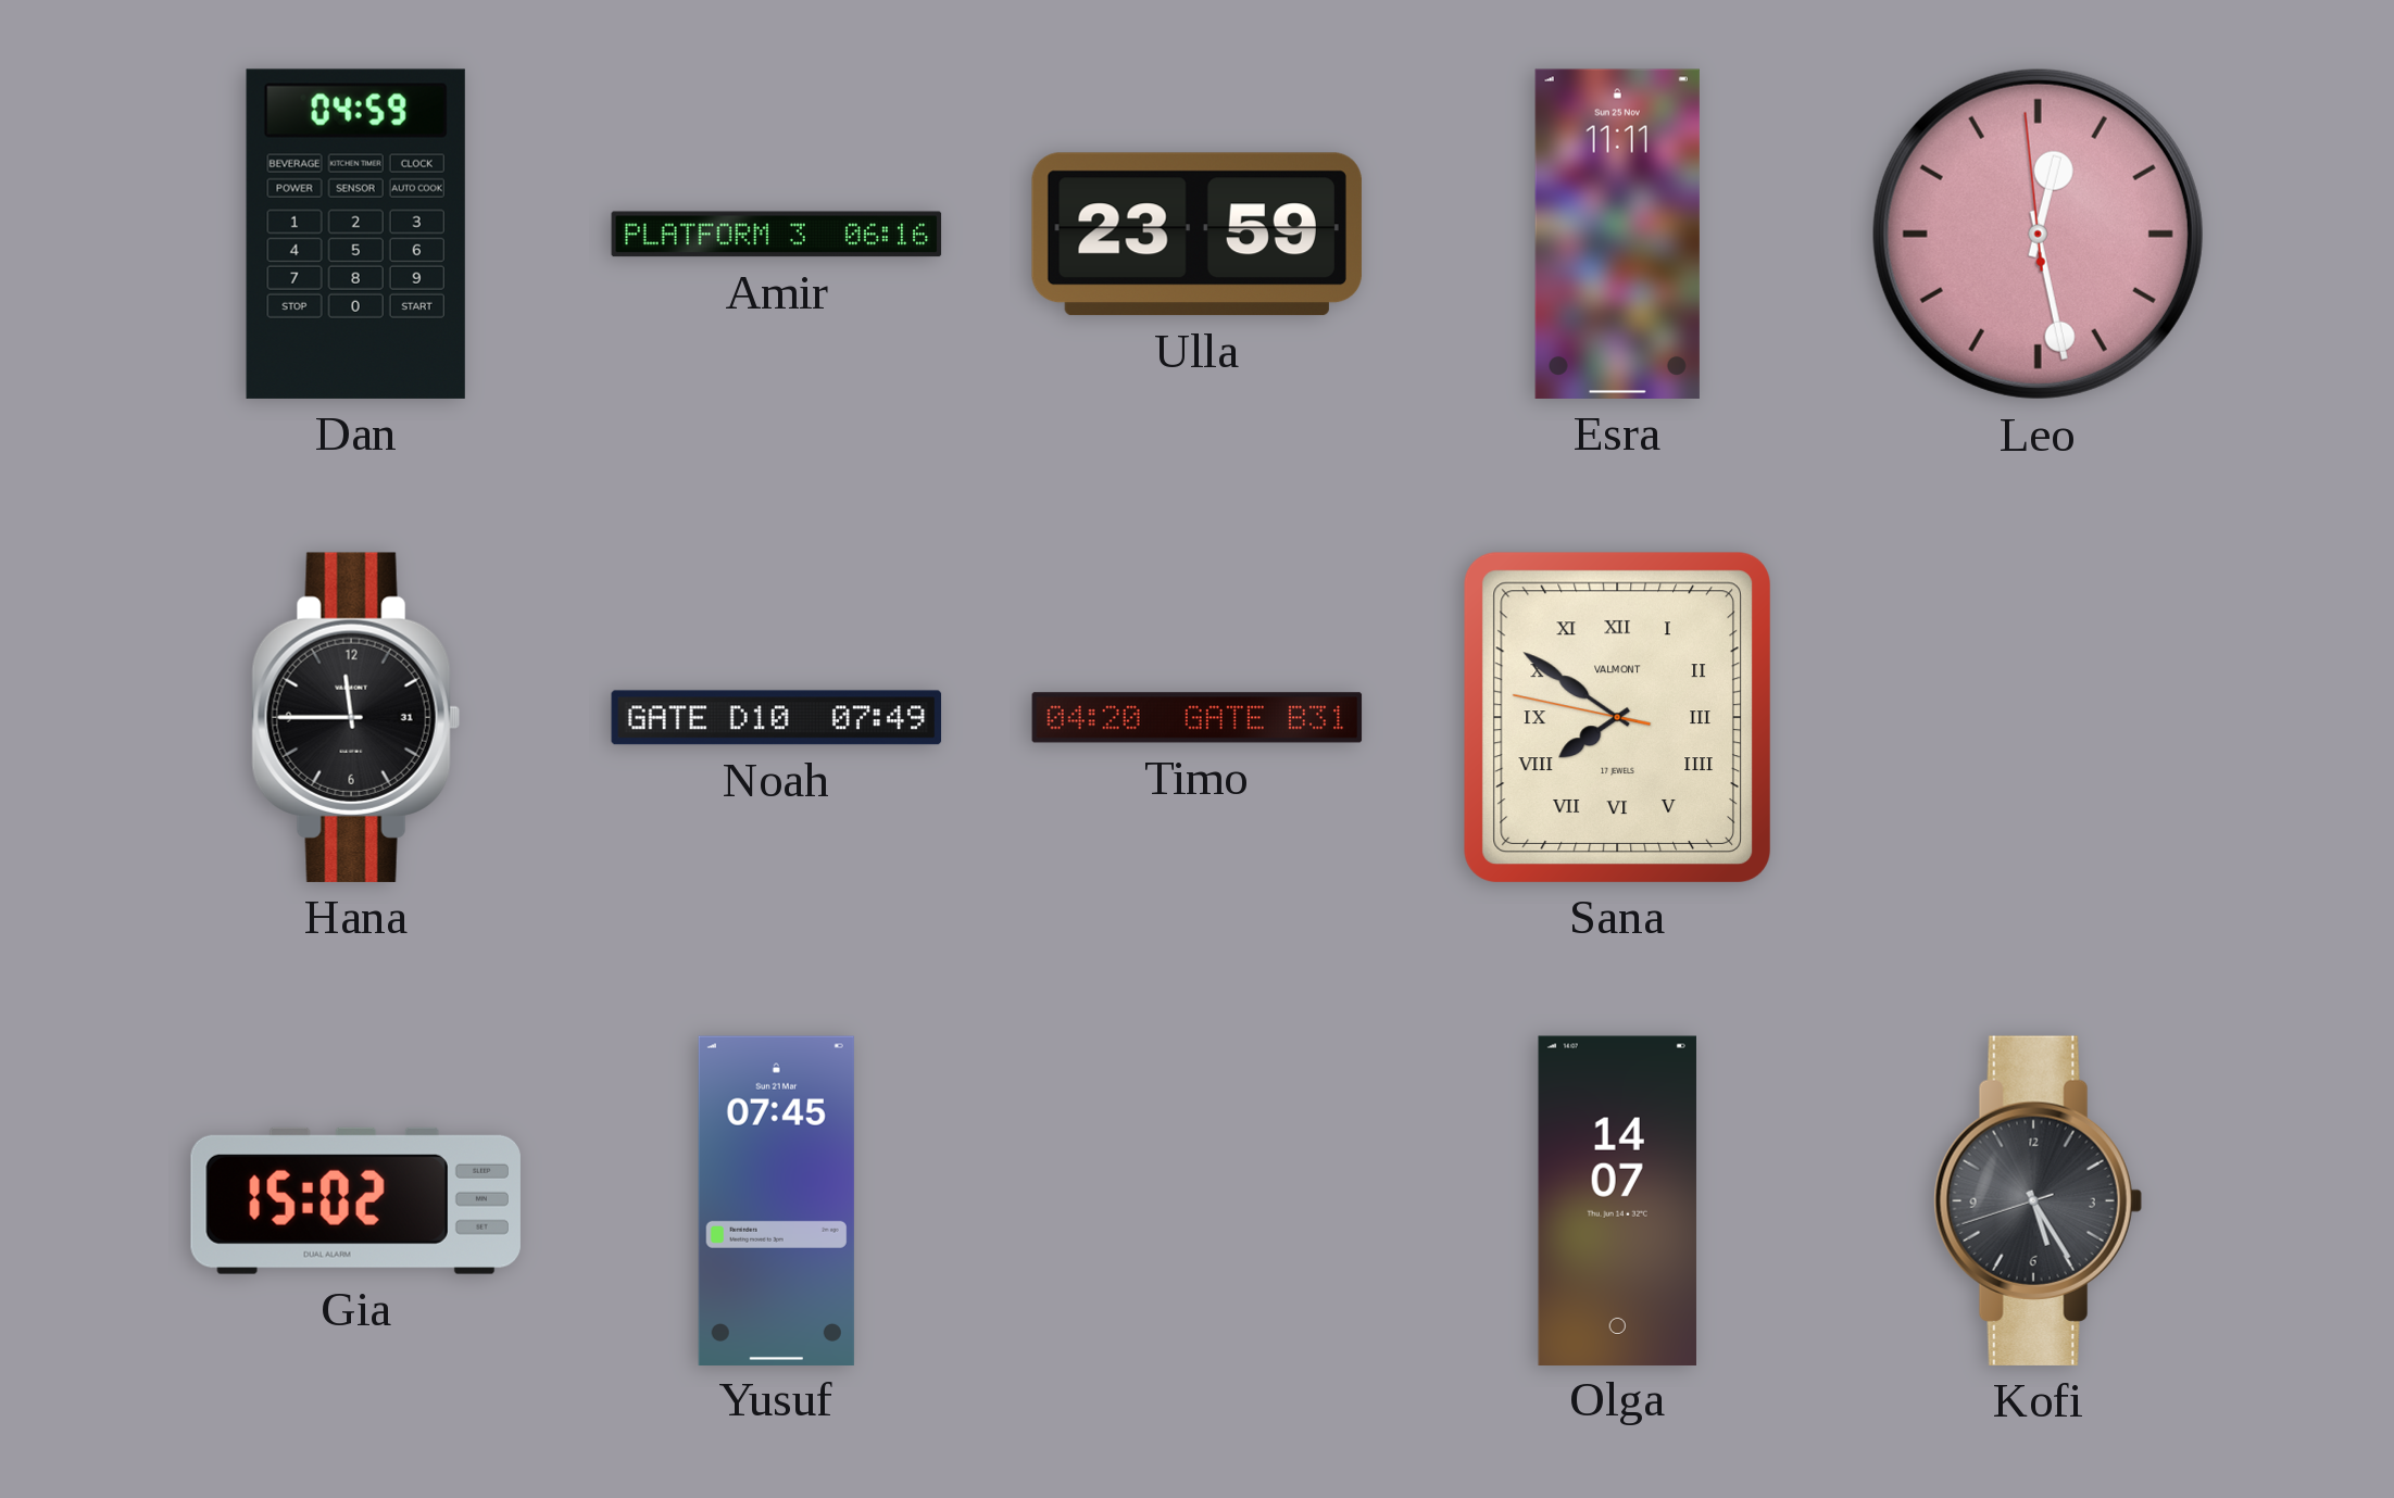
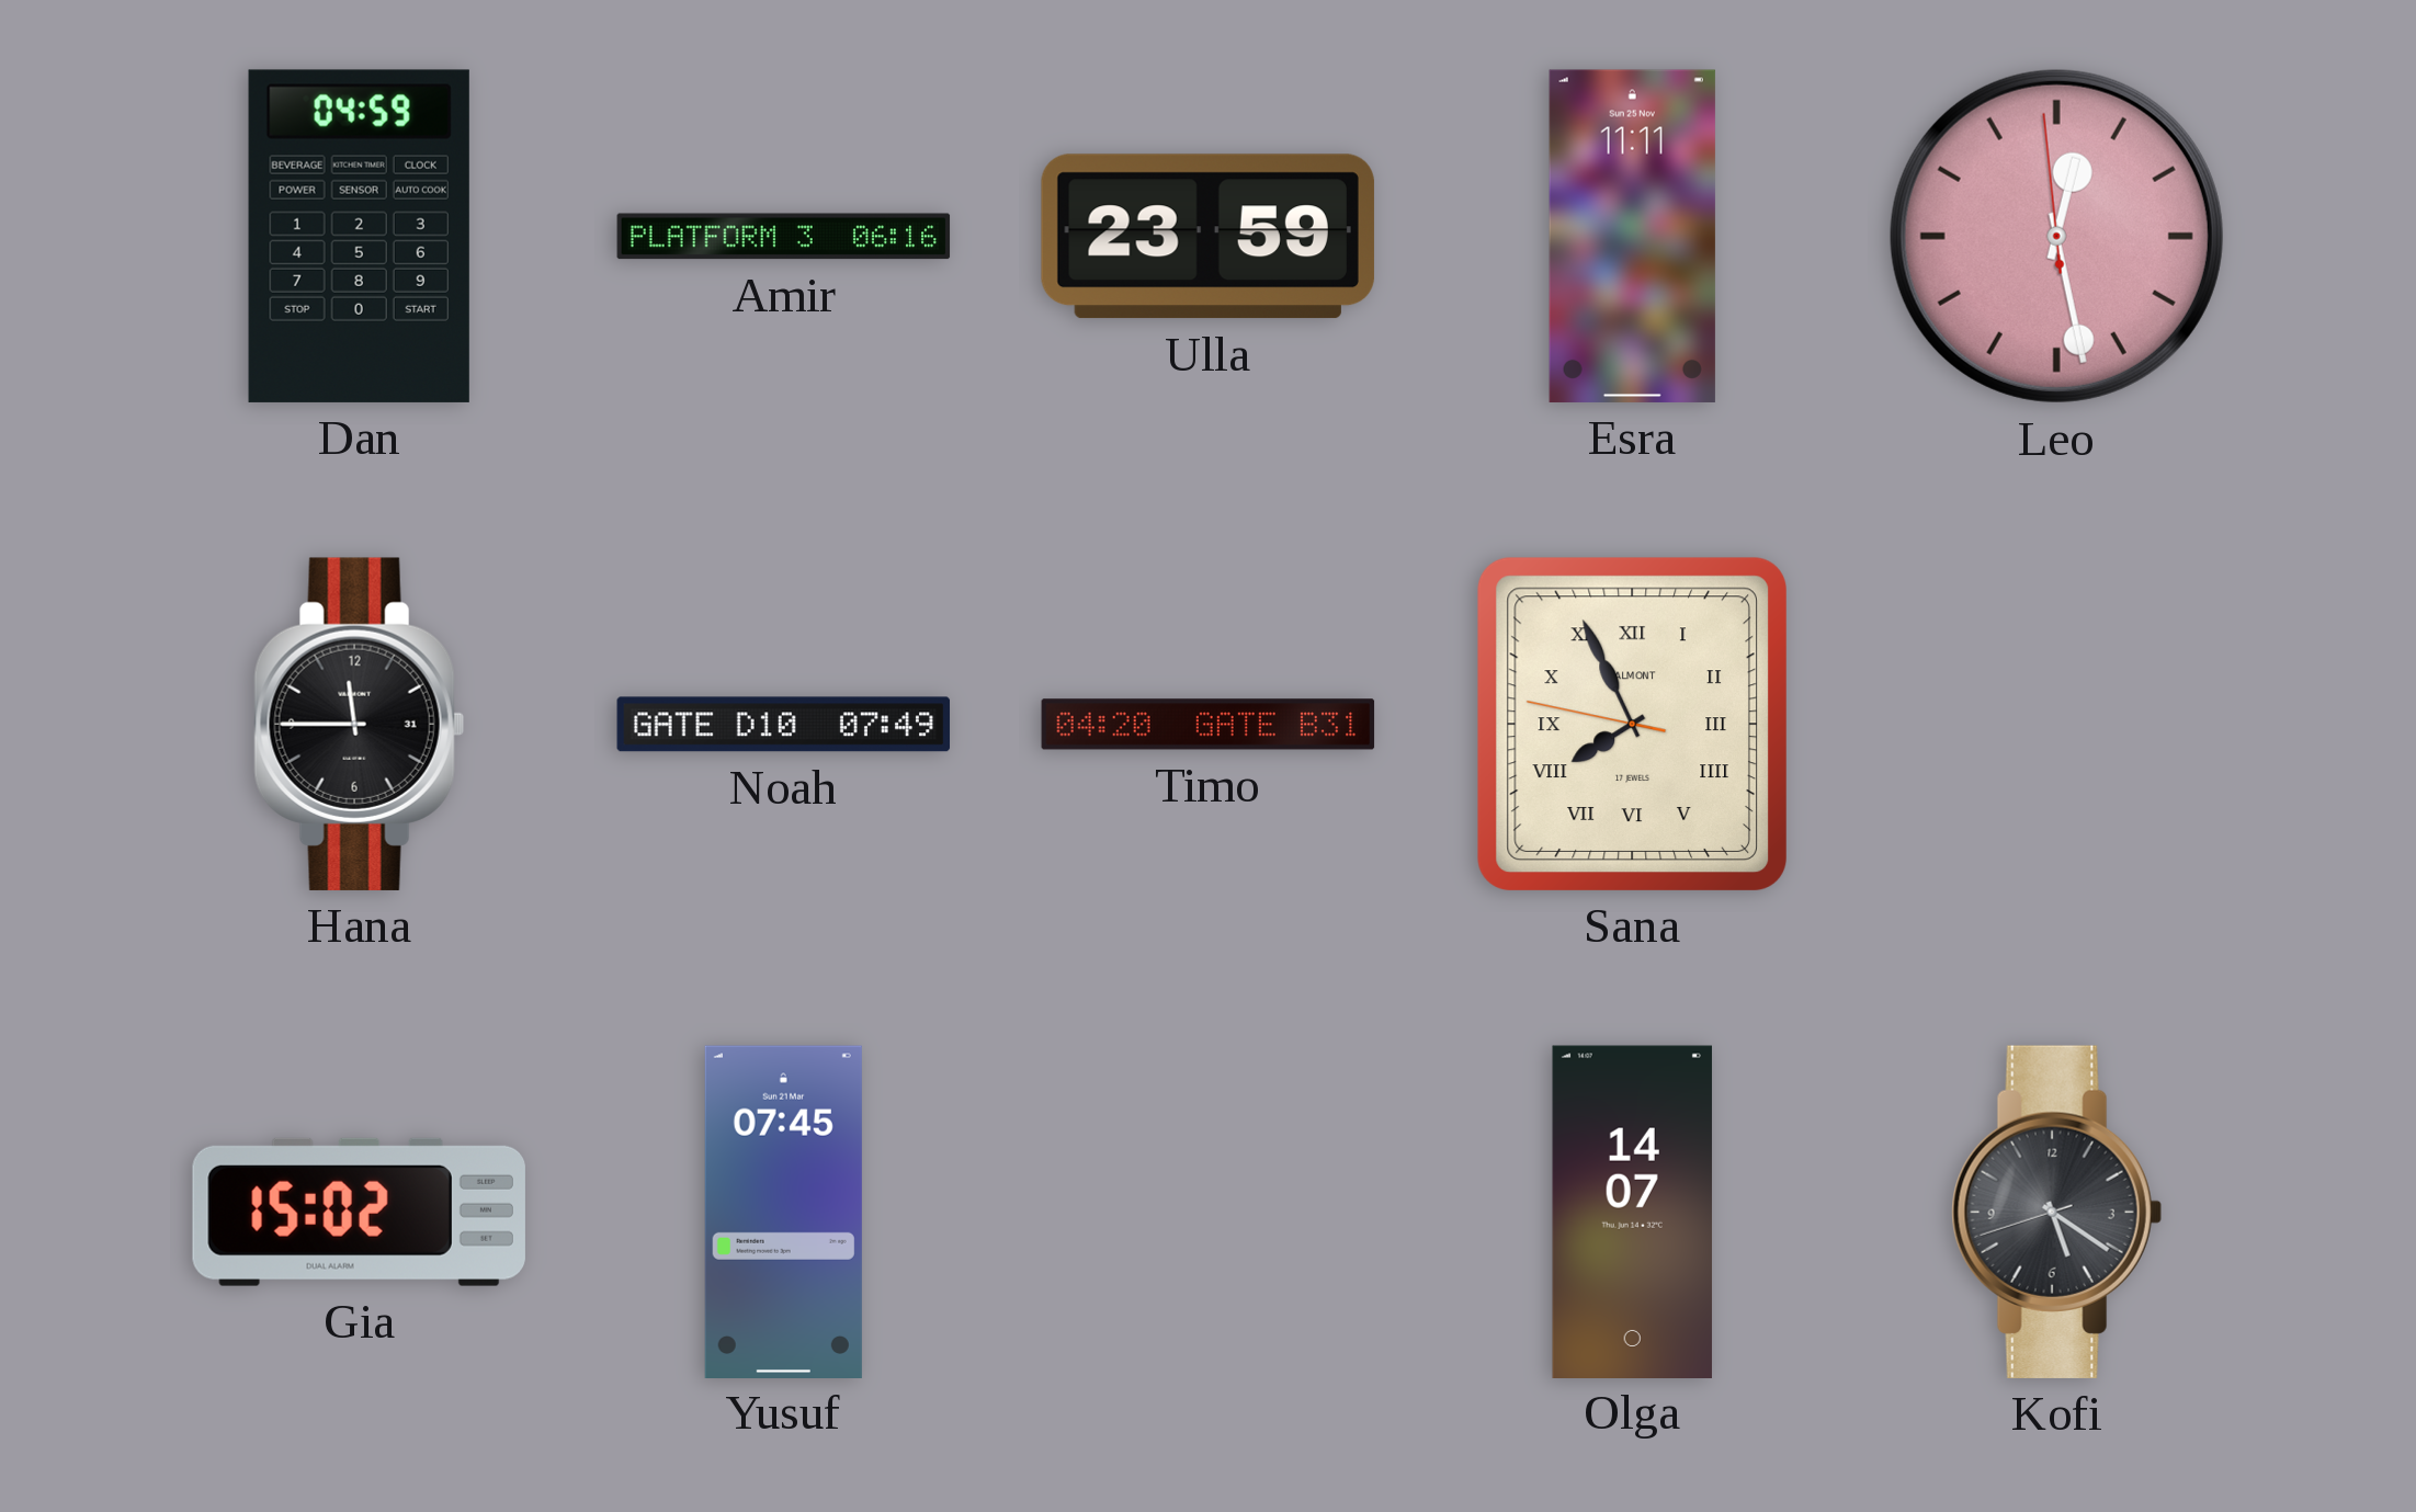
Sana: 7:50 -> 7:55 (1632, 724)
Kofi: 5:24 -> 5:20 (2056, 1212)
